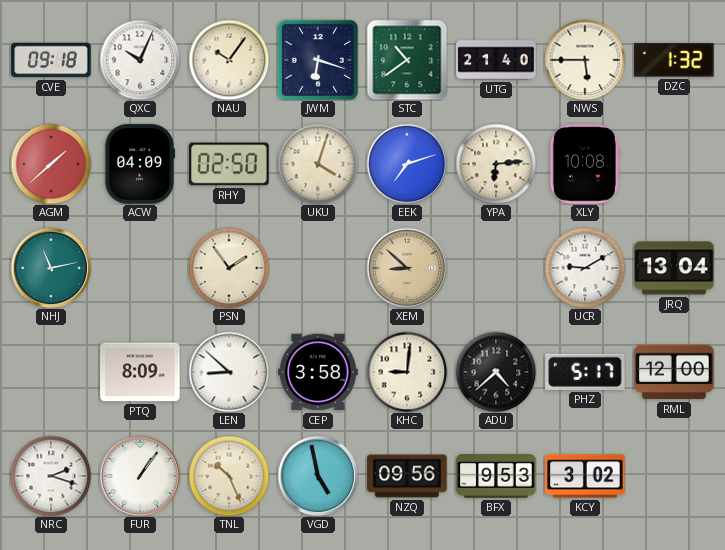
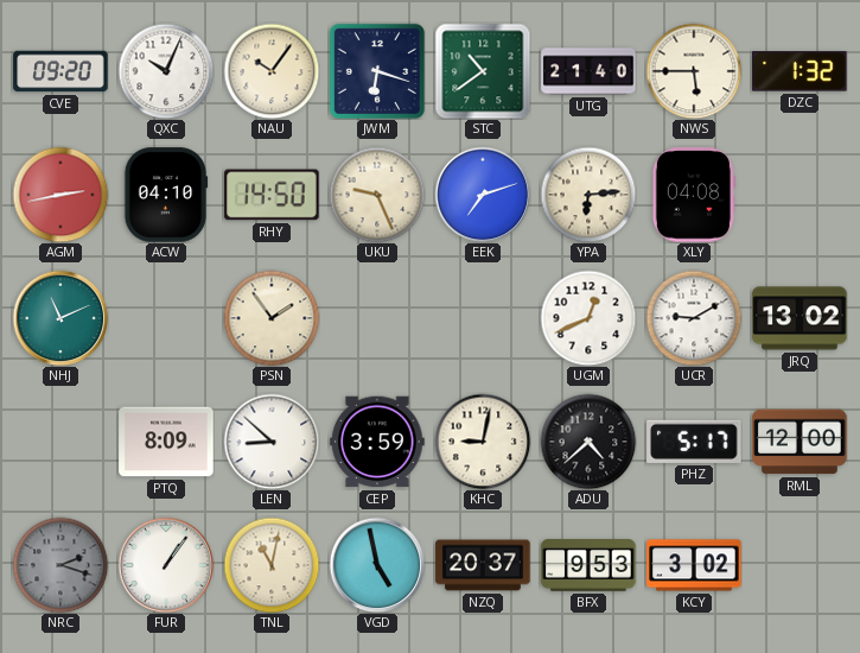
CVE: 09:18 -> 09:20 (60, 71)
AGM: 1:38 -> 2:43 (60, 195)
ACW: 04:09 -> 04:10 (166, 195)
RHY: 02:50 -> 14:50 (272, 195)
UKU: 4:03 -> 9:26 (377, 195)
XLY: 10:08 -> 04:08 (694, 195)
NHJ: 11:13 -> 11:11 (60, 318)
XEM: 8:52 -> none (407, 268)
UGM: none -> 12:41 (588, 318)
JRQ: 13:04 -> 13:02 (800, 318)
CEP: 3:58 -> 3:59 (377, 442)
KHC: 9:01 -> 9:02 (483, 442)
NRC dial: white -> grey (60, 565)
TNL: 10:26 -> 11:02 (272, 565)
NZQ: 09:56 -> 20:37 (483, 565)
